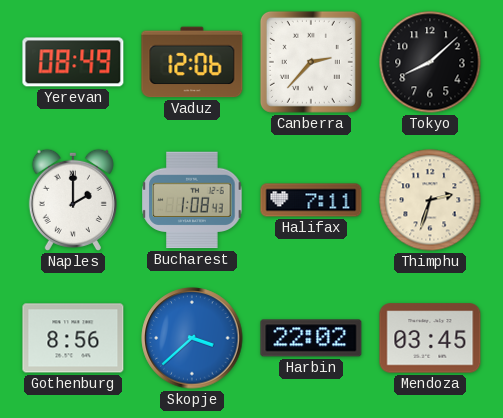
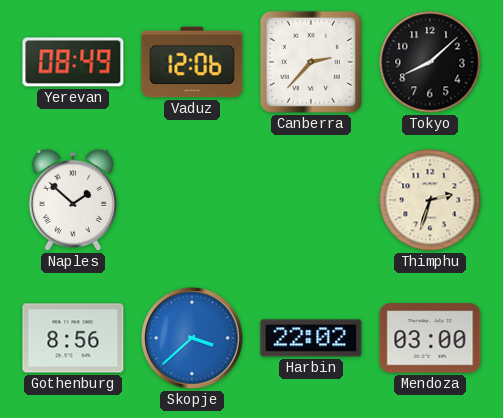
Naples: 2:00 -> 1:52 (73, 200)
Bucharest: 1:08 -> none (192, 200)
Halifax: 7:11 -> none (311, 200)
Mendoza: 03:45 -> 03:00 (430, 338)
